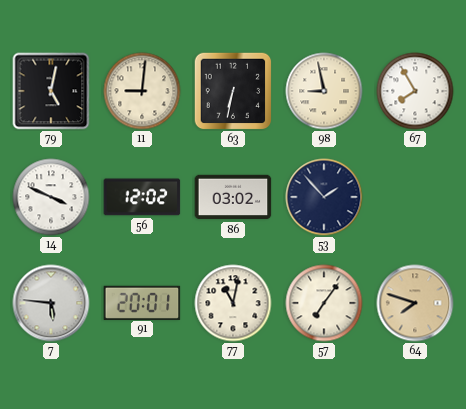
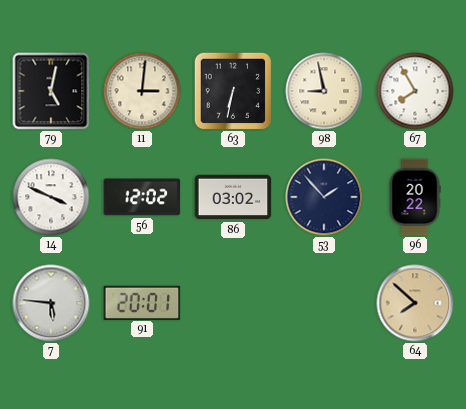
11: 9:01 -> 3:01 (142, 91)
96: none -> 20:22 (415, 197)
77: 11:02 -> none (233, 303)
57: 7:06 -> none (324, 303)
64: 7:48 -> 7:52 (415, 303)
